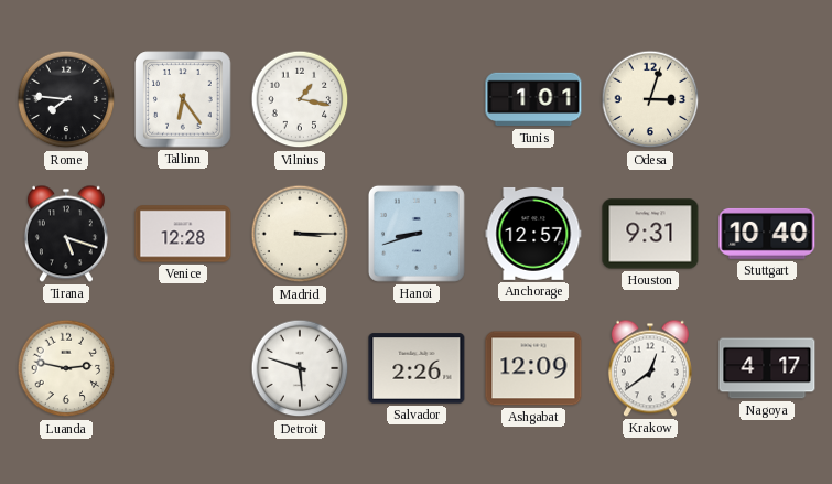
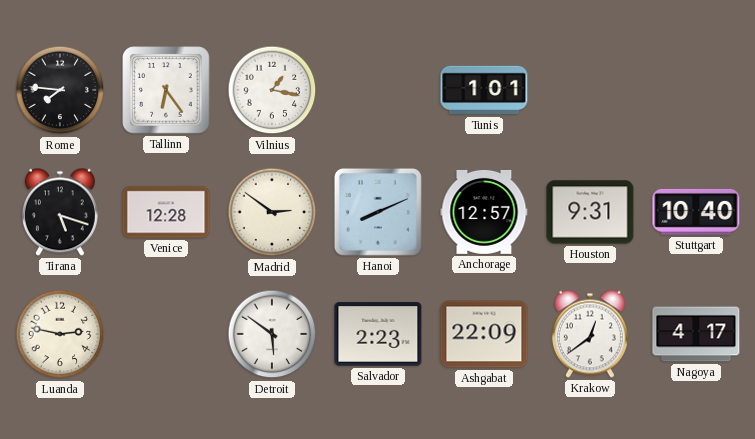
Odesa: 3:03 -> none (650, 99)
Madrid: 3:15 -> 2:51 (272, 212)
Hanoi: 8:42 -> 8:11 (378, 212)
Detroit: 5:48 -> 5:51 (272, 334)
Salvador: 2:26 -> 2:23 (378, 334)
Ashgabat: 12:09 -> 22:09 (484, 334)
